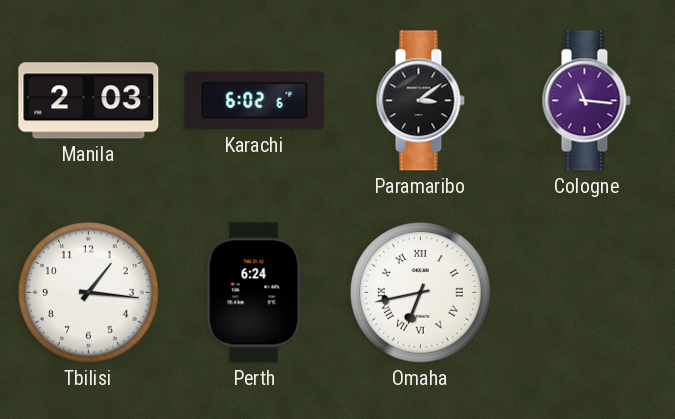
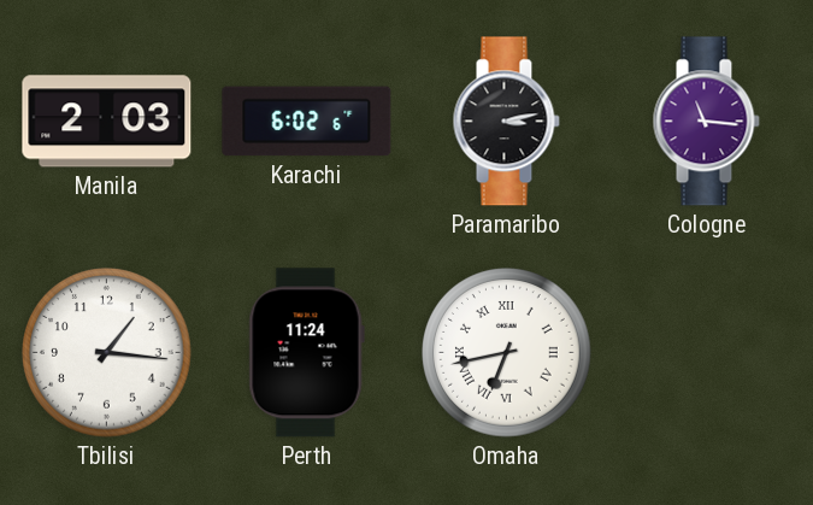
Paramaribo: 3:09 -> 3:13 (506, 122)
Perth: 6:24 -> 11:24 (306, 353)
